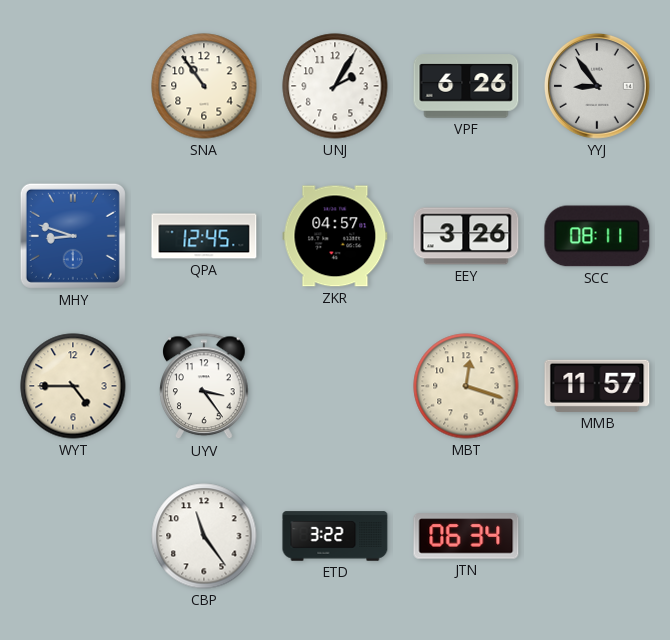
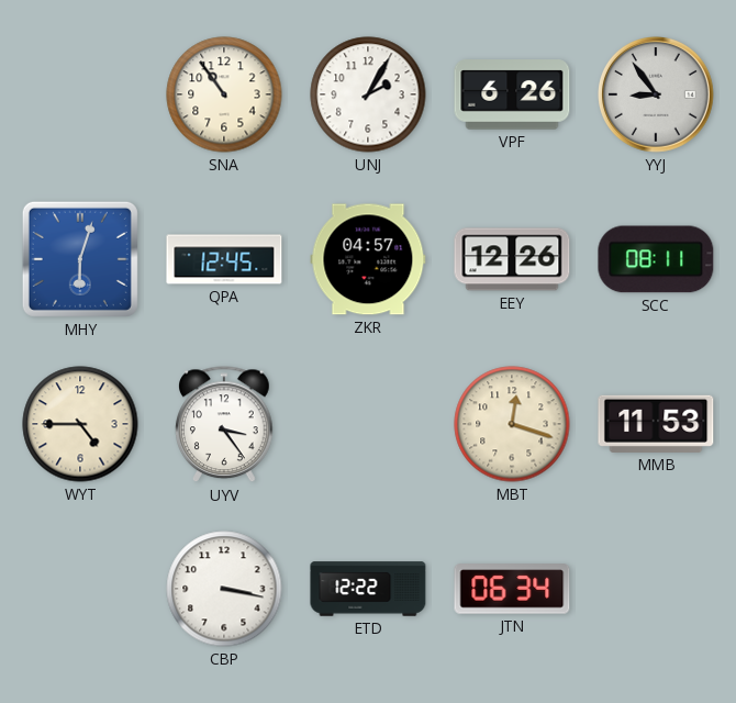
MHY: 8:48 -> 6:03 (80, 259)
EEY: 3:26 -> 12:26 (512, 259)
MMB: 11:57 -> 11:53 (656, 424)
CBP: 11:24 -> 3:17 (224, 589)
ETD: 3:22 -> 12:22 (368, 589)
